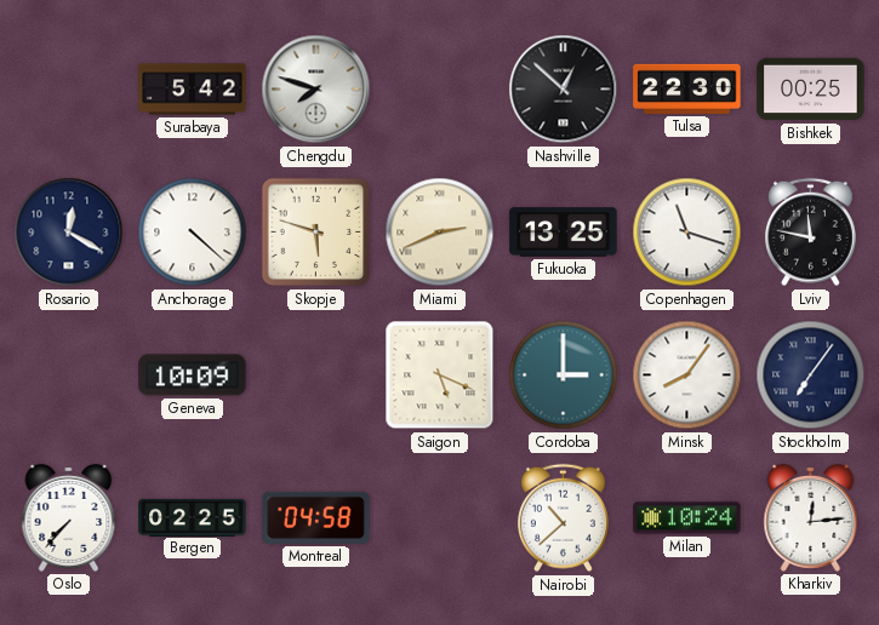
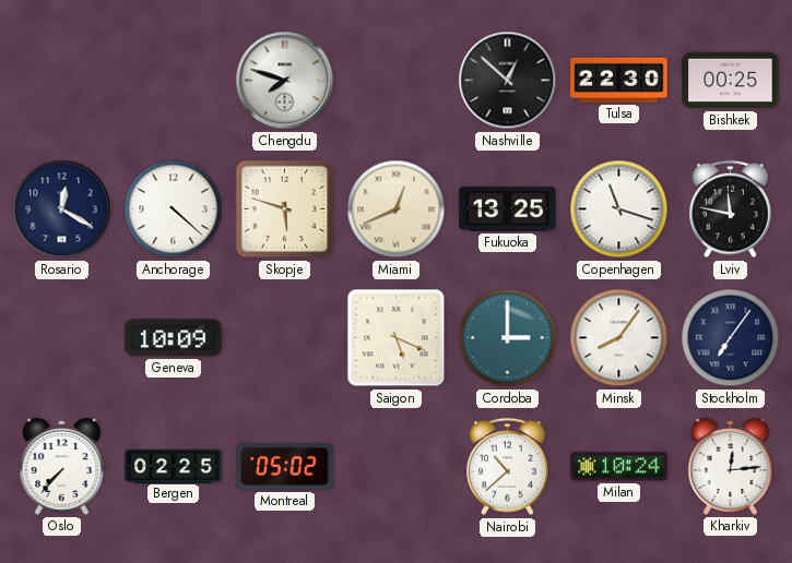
Surabaya: 5:42 -> none (193, 90)
Miami: 2:41 -> 12:41 (397, 209)
Montreal: 04:58 -> 05:02 (285, 466)
